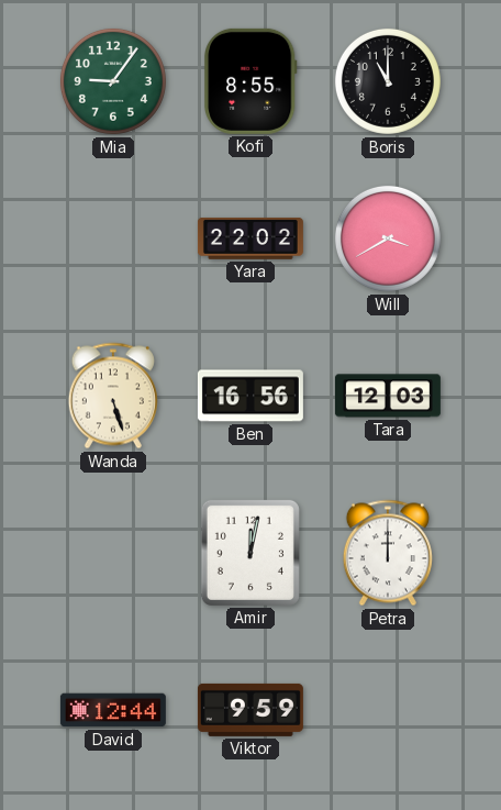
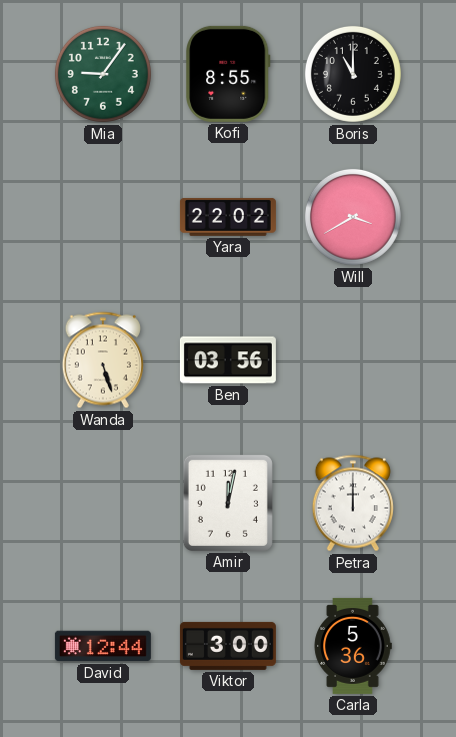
Ben: 16:56 -> 03:56 (228, 360)
Tara: 12:03 -> none (388, 396)
Viktor: 9:59 -> 3:00 (228, 646)
Carla: none -> 5:36 (353, 646)
